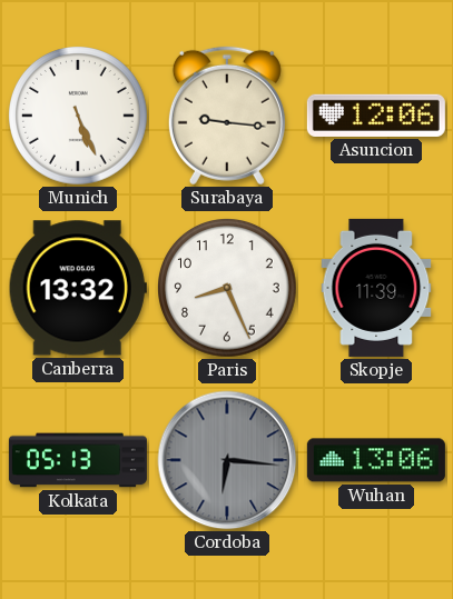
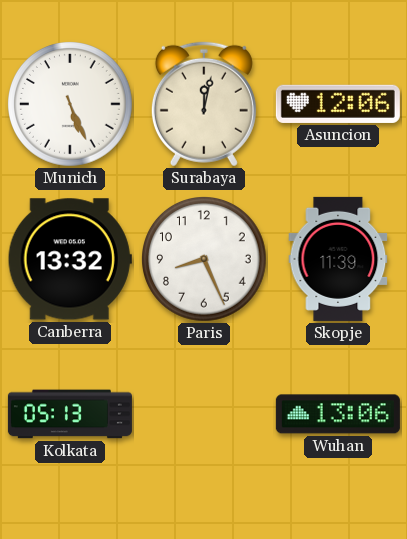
Surabaya: 9:16 -> 12:02 (204, 104)
Cordoba: 6:16 -> none (227, 460)
